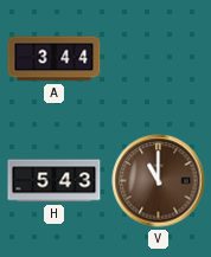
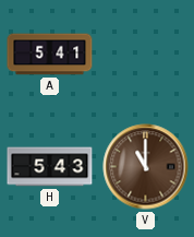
A: 3:44 -> 5:41 (50, 55)
